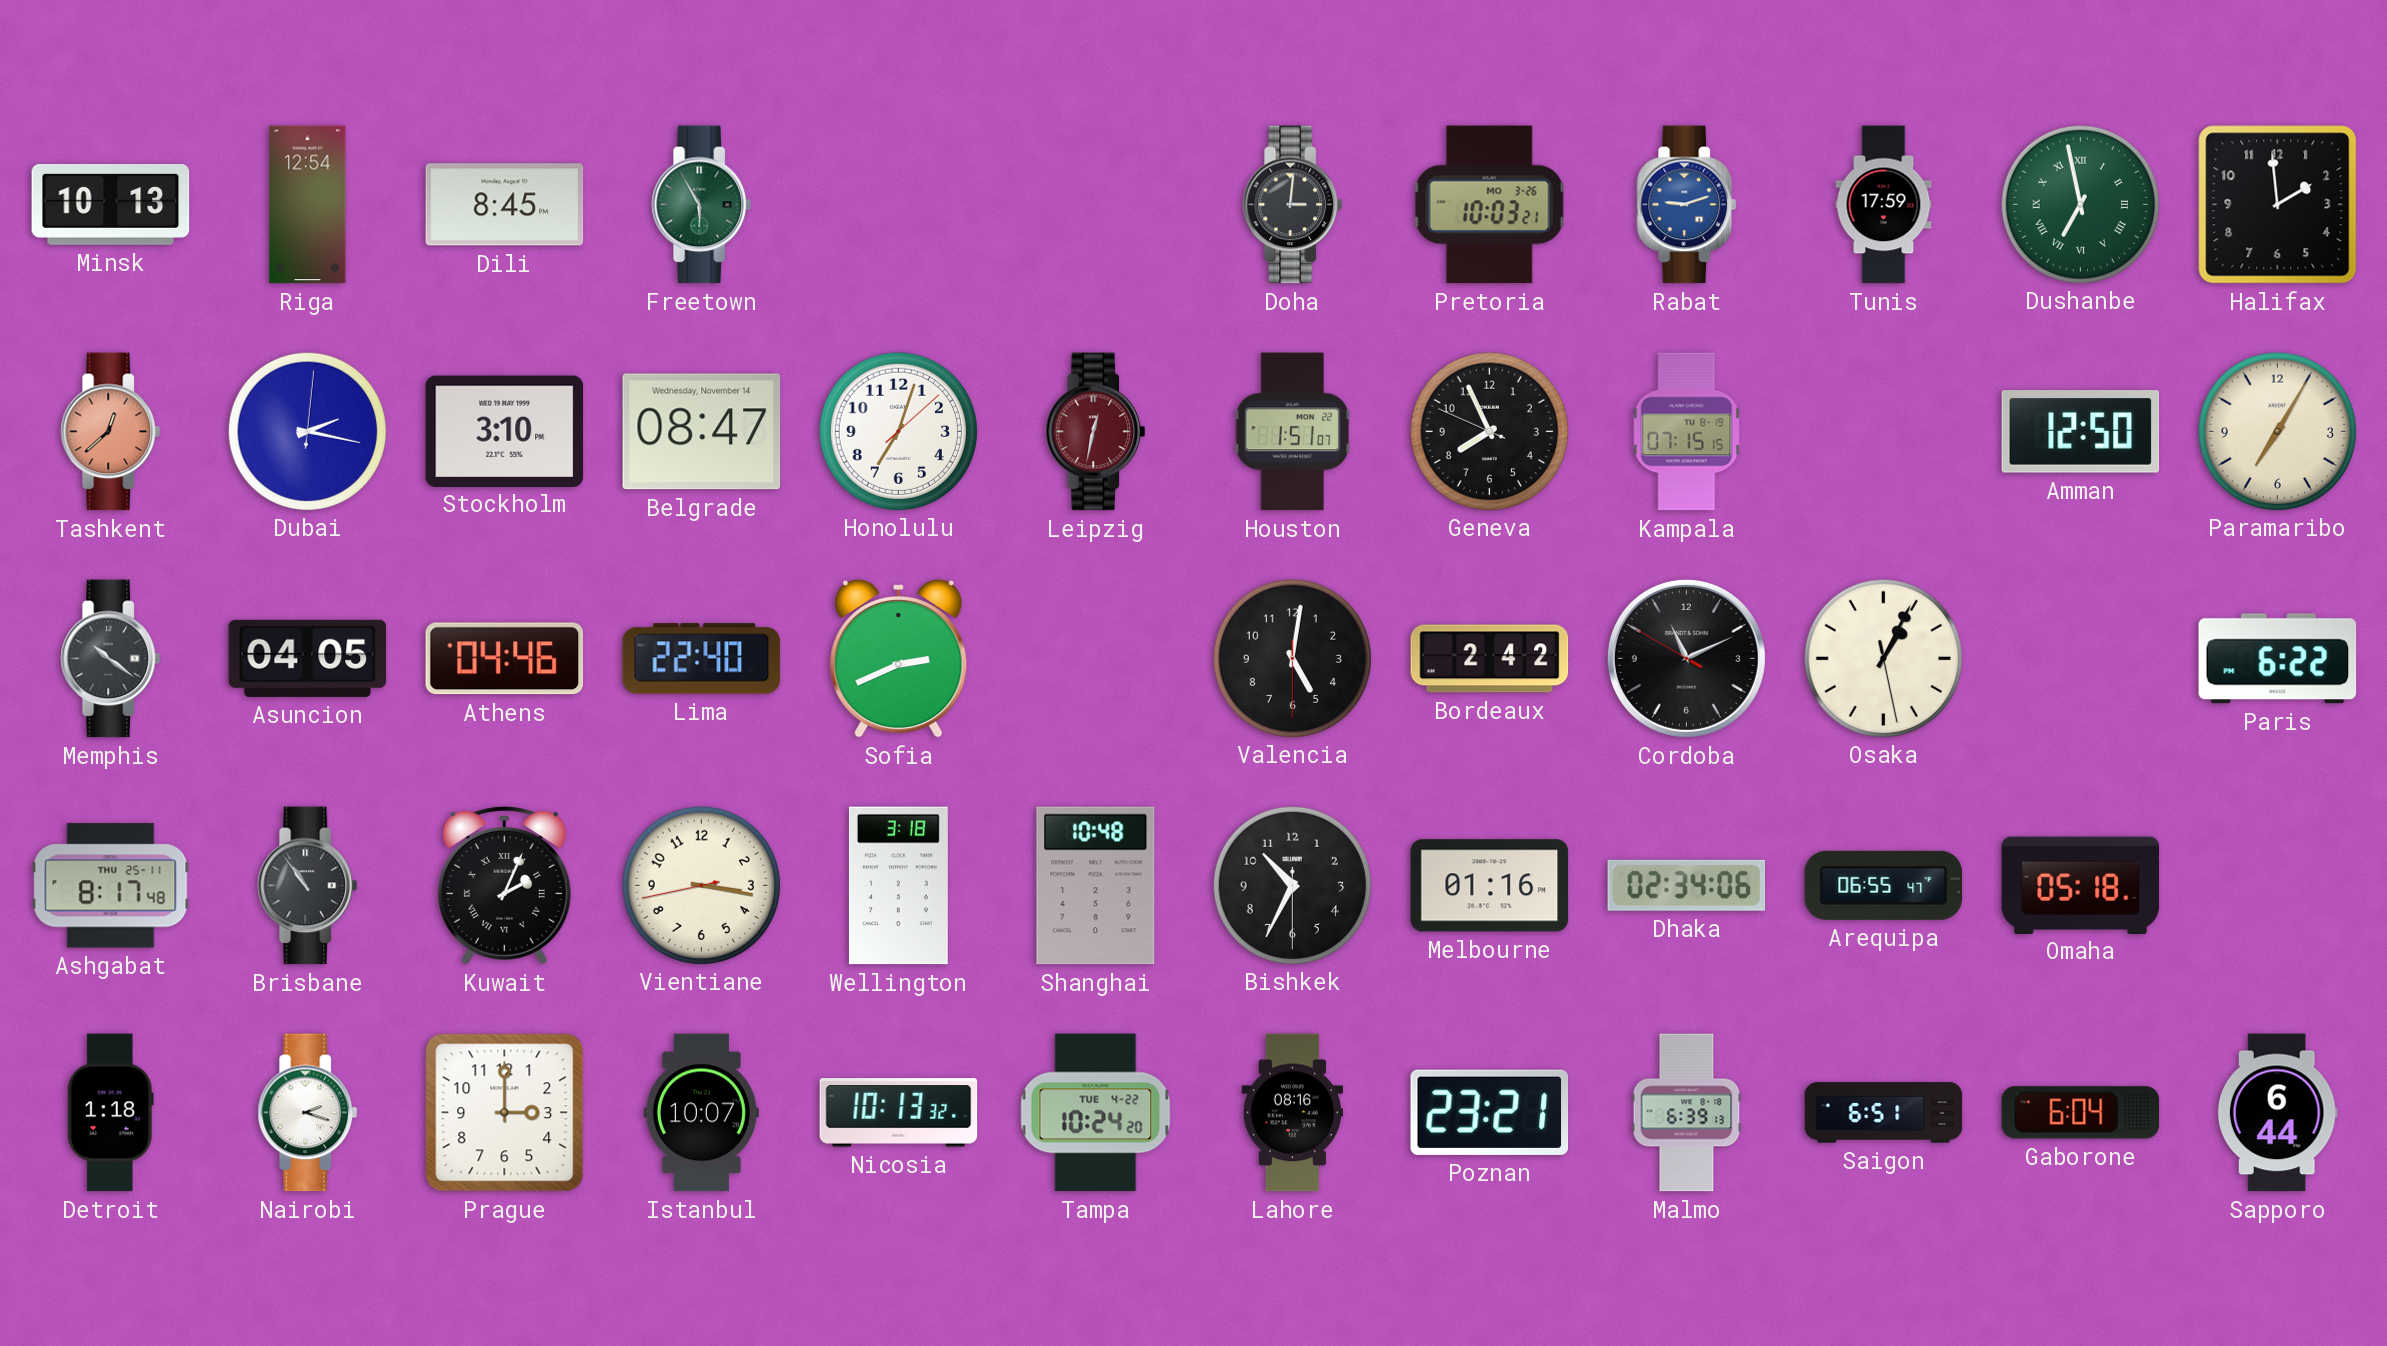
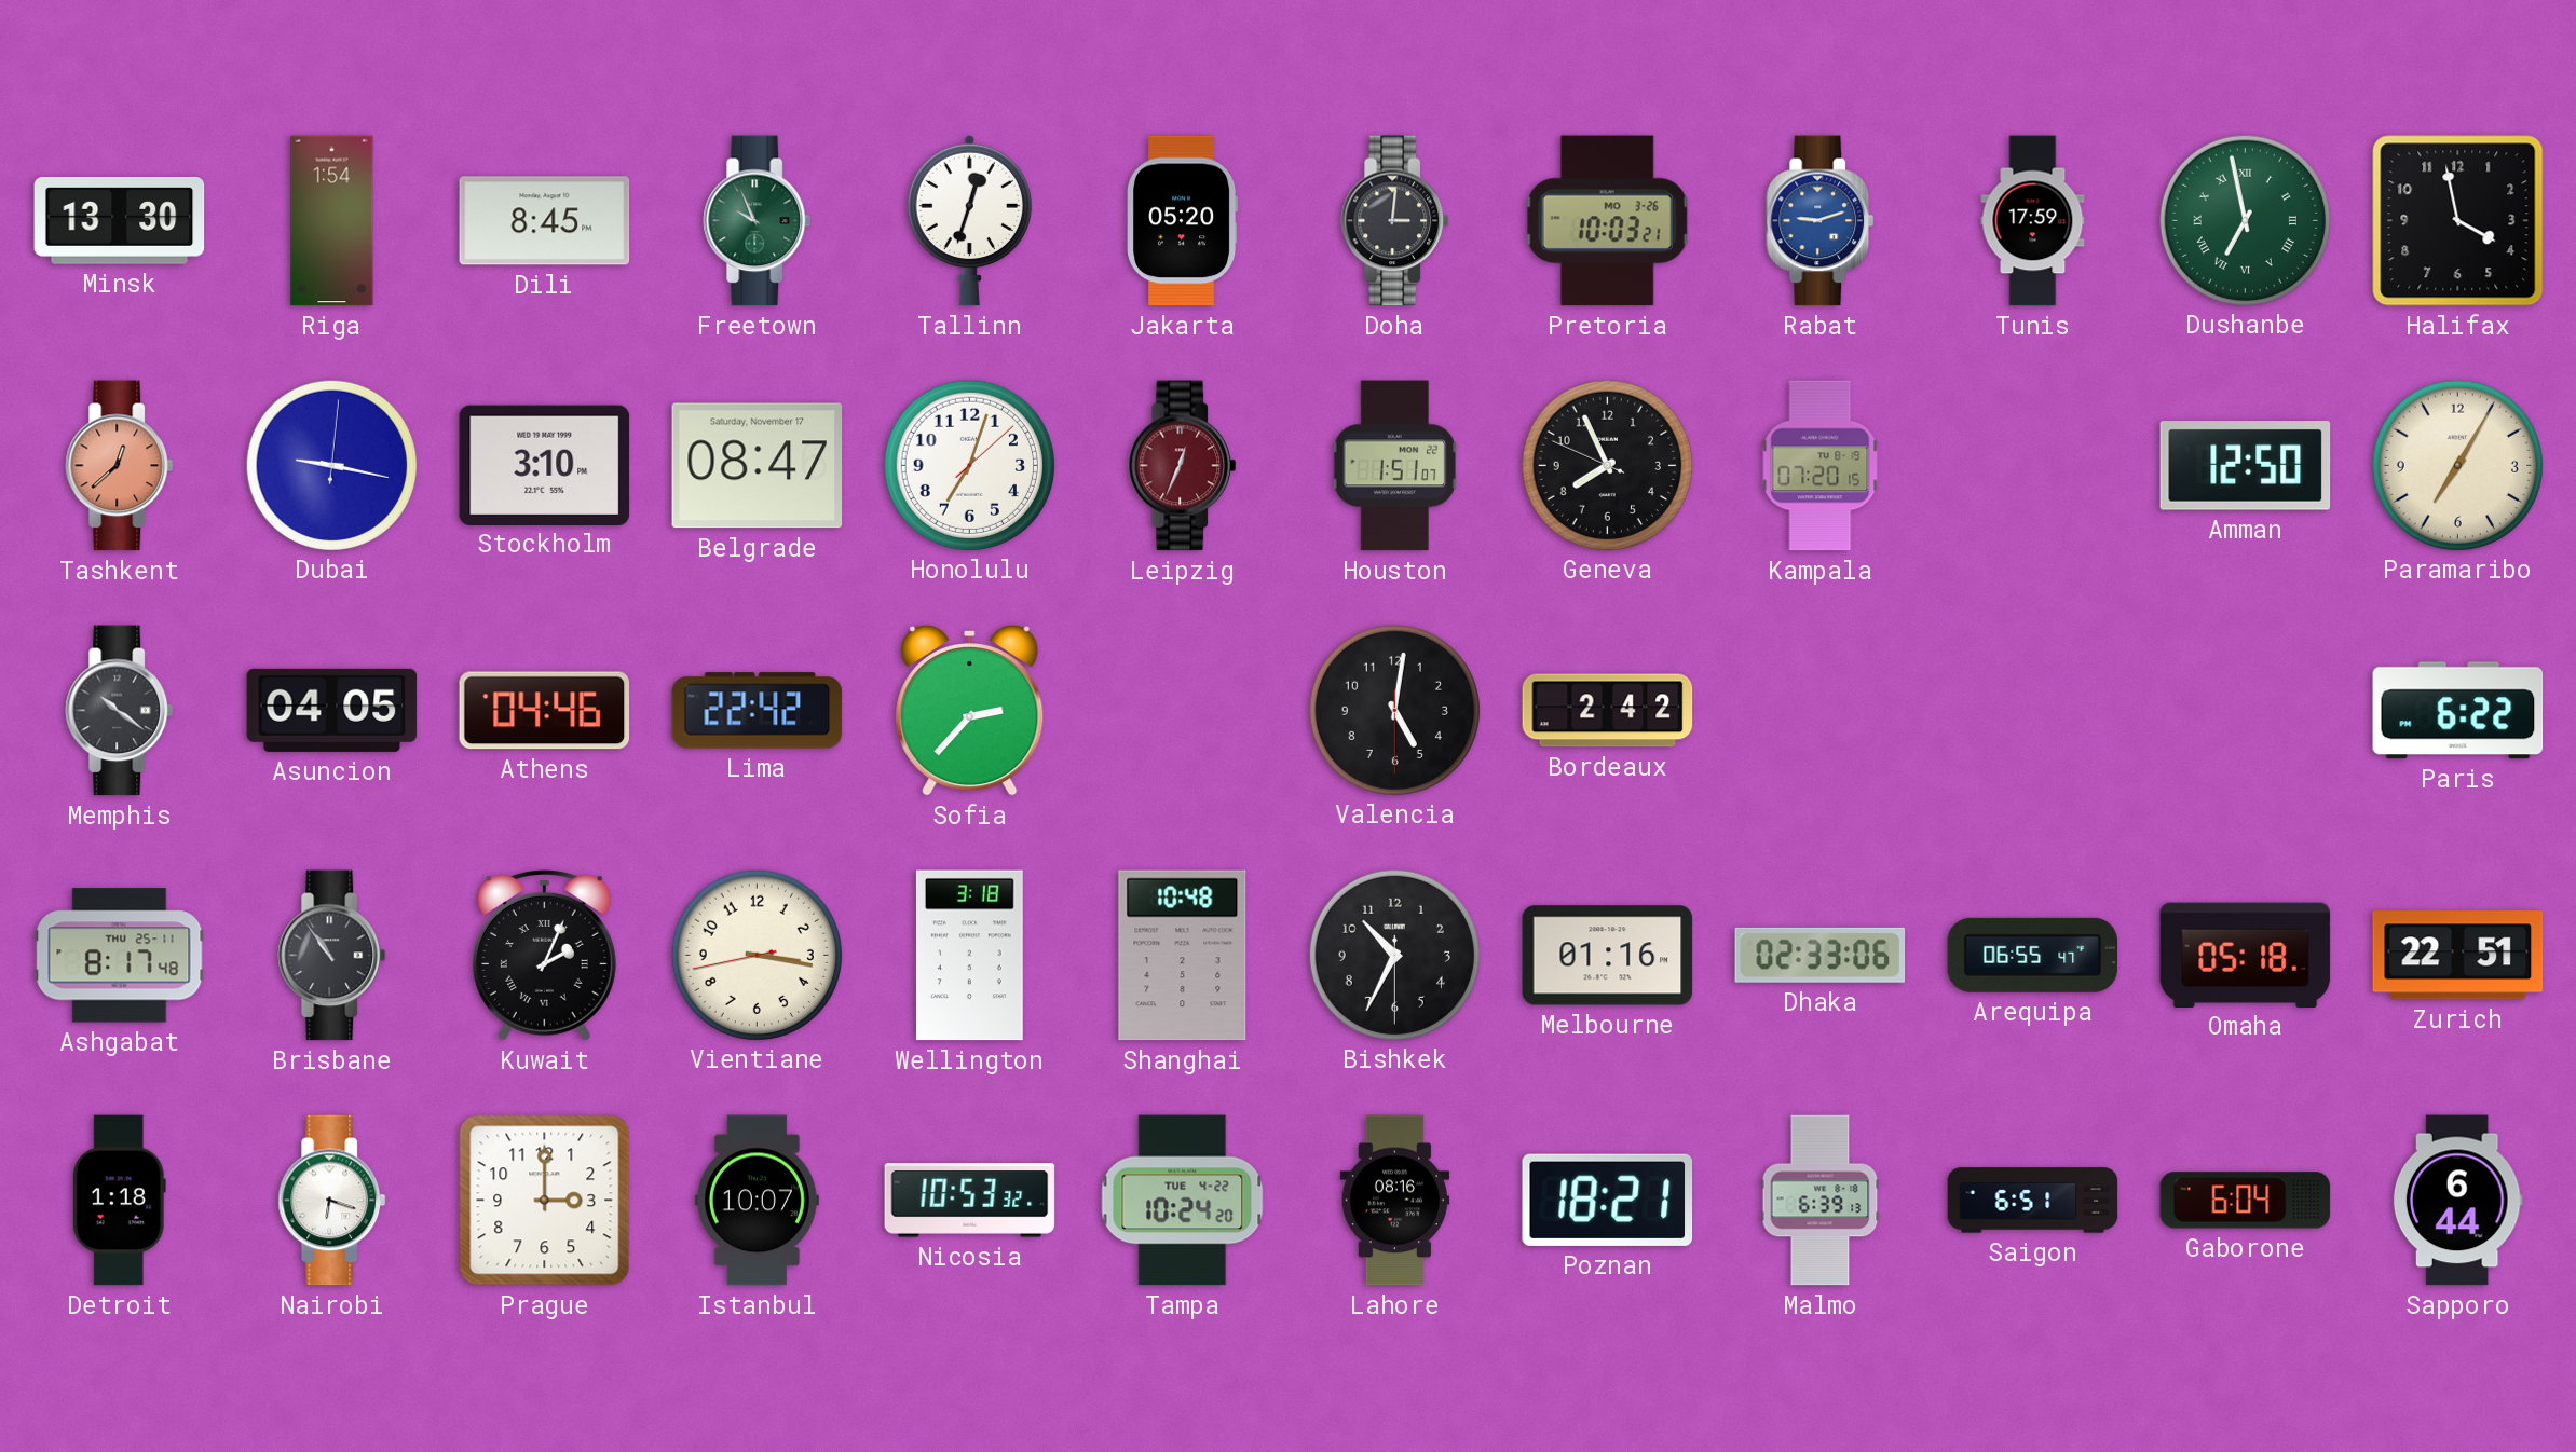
Minsk: 10:13 -> 13:30 (120, 220)
Riga: 12:54 -> 1:54 (332, 221)
Freetown: 5:55 -> 9:56 (758, 221)
Tallinn: none -> 12:33 (969, 220)
Jakarta: none -> 05:20 (1183, 221)
Halifax: 1:59 -> 3:58 (2458, 221)
Dubai: 2:17 -> 9:17 (331, 465)
Belgrade date: Wednesday, November 14 -> Saturday, November 17 (758, 466)
Leipzig: 12:32 -> 12:34 (1183, 466)
Kampala: 07:15 -> 07:20 (1821, 466)
Lima: 22:40 -> 22:42 (758, 711)
Sofia: 2:41 -> 2:37 (970, 710)
Cordoba: 11:10 -> none (1686, 658)
Osaka: 1:04 -> none (1883, 658)
Dhaka: 02:34 -> 02:33 (1821, 955)
Zurich: none -> 22:51 (2458, 956)
Nairobi: 2:18 -> 6:18 (332, 1201)
Nicosia: 10:13 -> 10:53 (970, 1201)
Poznan: 23:21 -> 18:21 (1607, 1200)
